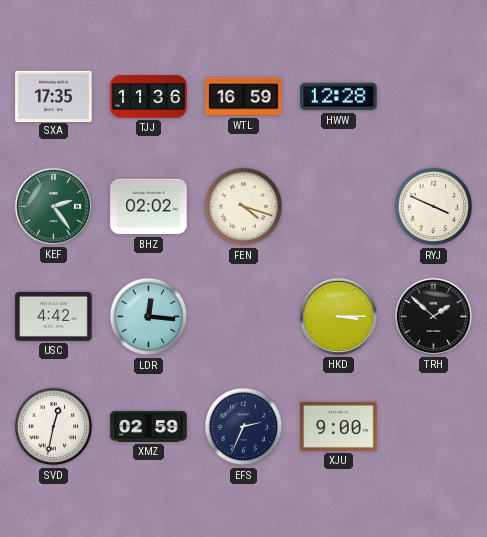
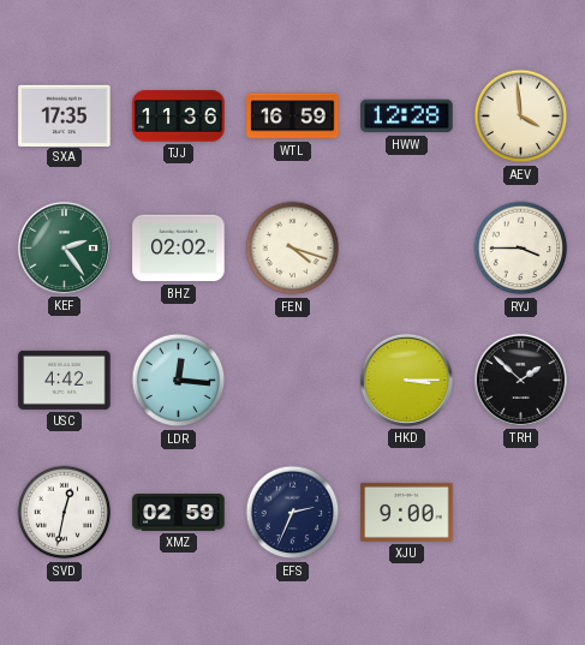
AEV: none -> 3:59 (521, 117)
RYJ: 3:49 -> 3:45 (521, 249)
